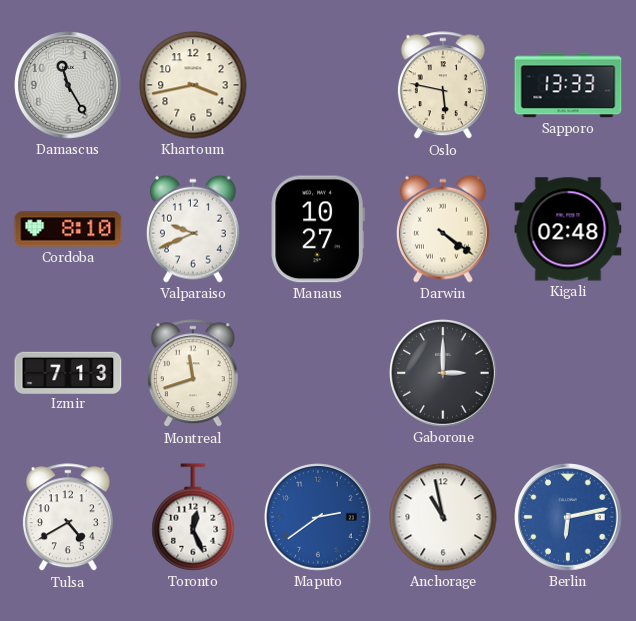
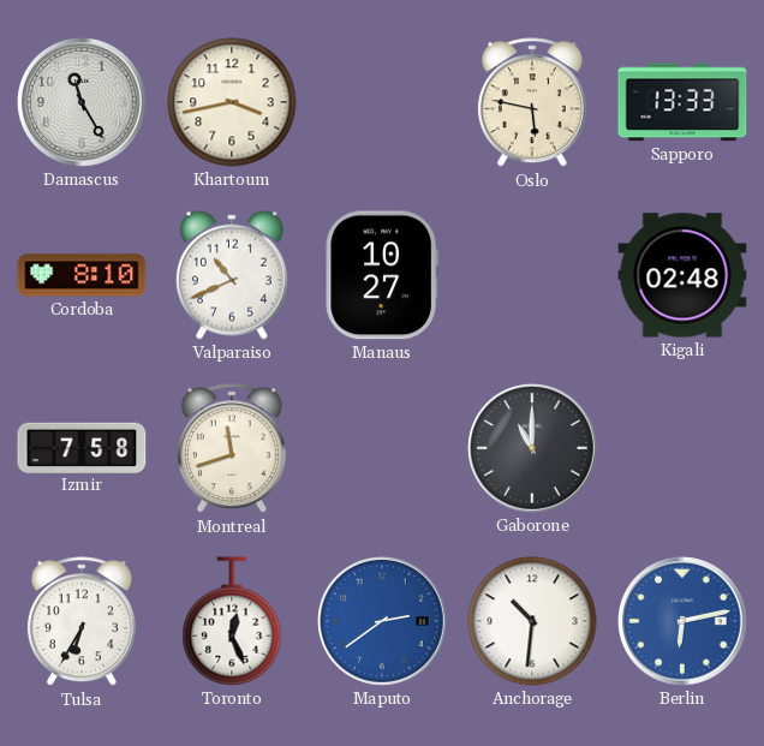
Valparaiso: 9:41 -> 10:41 (232, 275)
Darwin: 4:21 -> none (443, 229)
Izmir: 7:13 -> 7:58 (82, 447)
Gaborone: 3:00 -> 11:00 (533, 449)
Tulsa: 4:40 -> 6:35 (82, 622)
Anchorage: 10:58 -> 10:31 (532, 621)
